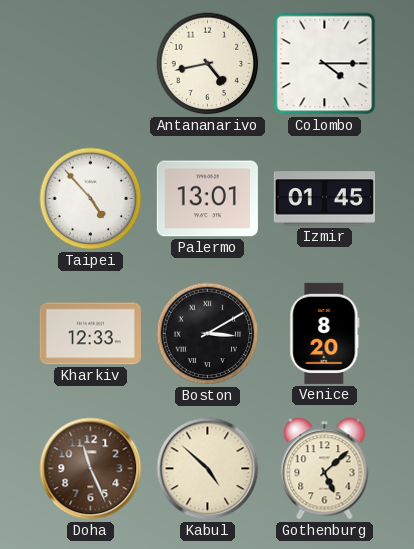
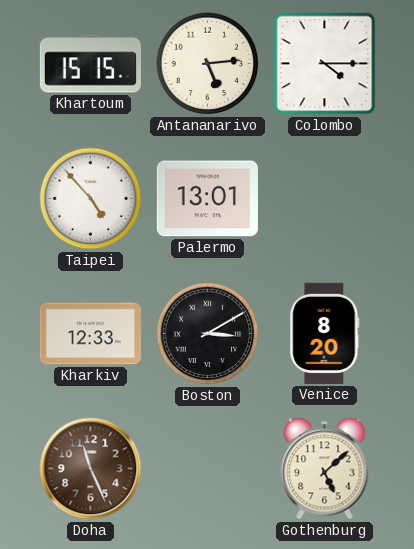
Khartoum: none -> 15:15 (90, 64)
Antananarivo: 4:43 -> 5:14 (208, 64)
Izmir: 01:45 -> none (324, 199)
Kabul: 4:52 -> none (208, 469)
